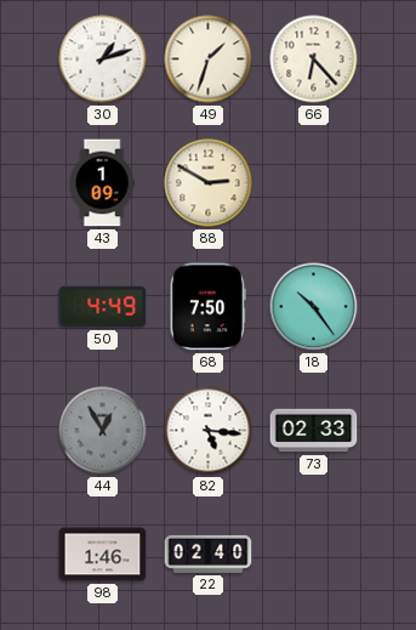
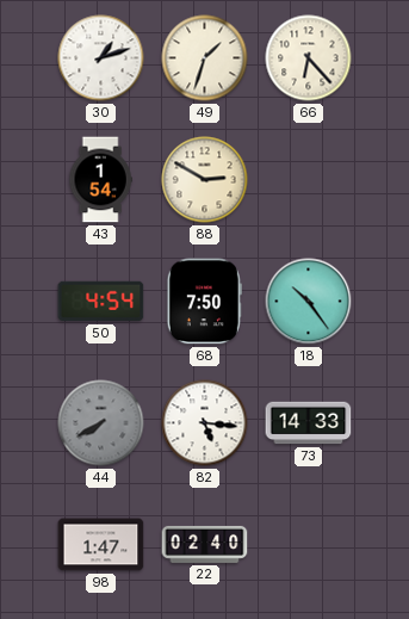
43: 1:09 -> 1:54 (100, 180)
50: 4:49 -> 4:54 (101, 302)
44: 12:55 -> 7:40 (101, 423)
73: 02:33 -> 14:33 (309, 423)
98: 1:46 -> 1:47 (101, 545)
